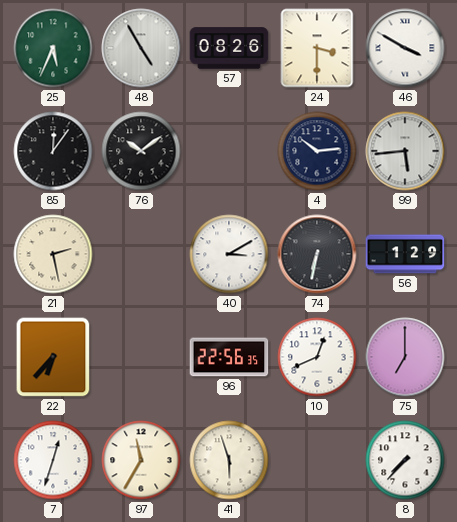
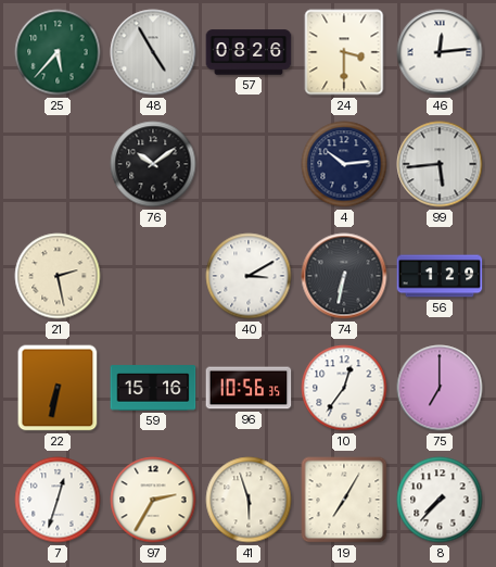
25: 5:34 -> 5:37 (58, 52)
46: 3:50 -> 12:14 (440, 52)
85: 12:06 -> none (53, 151)
22: 6:37 -> 6:32 (58, 388)
59: none -> 15:16 (153, 388)
96: 22:56 -> 10:56 (249, 388)
10: 12:41 -> 12:36 (344, 388)
97: 11:35 -> 2:35 (153, 500)
19: none -> 7:05 (344, 500)
